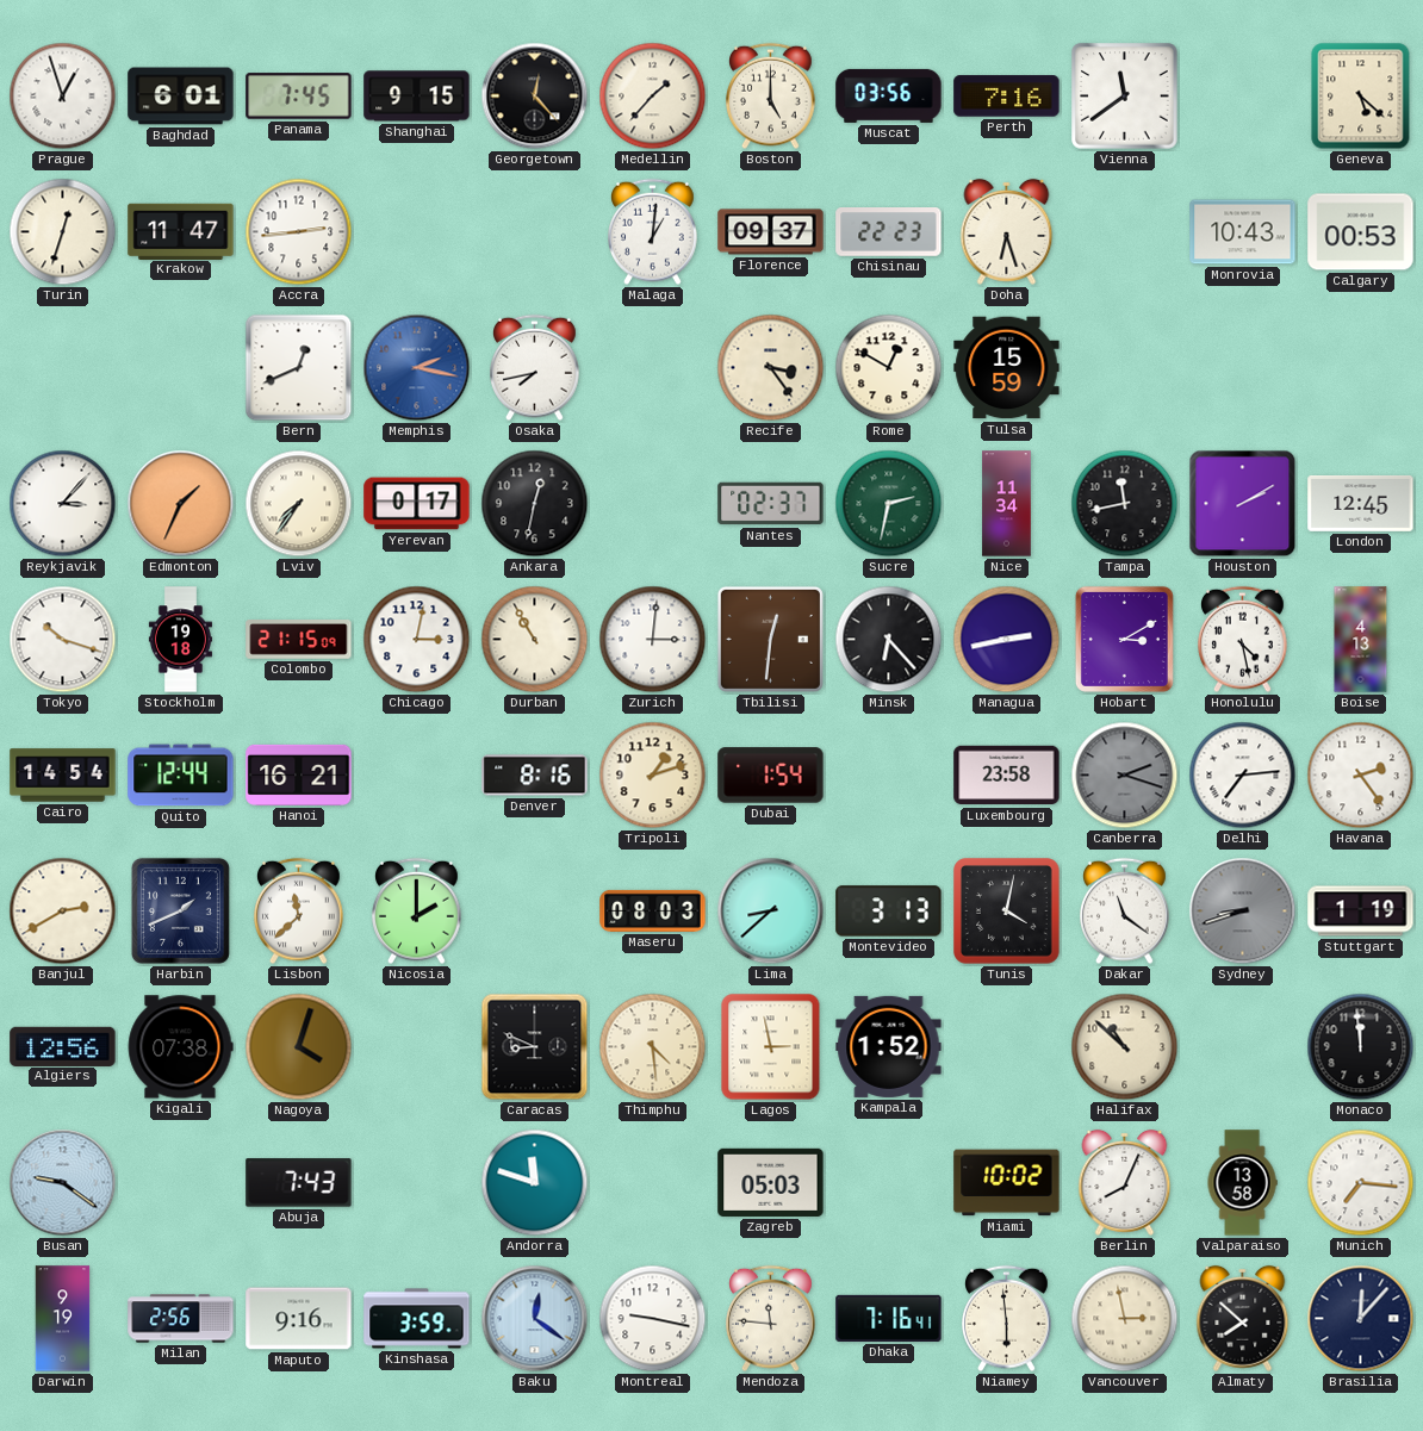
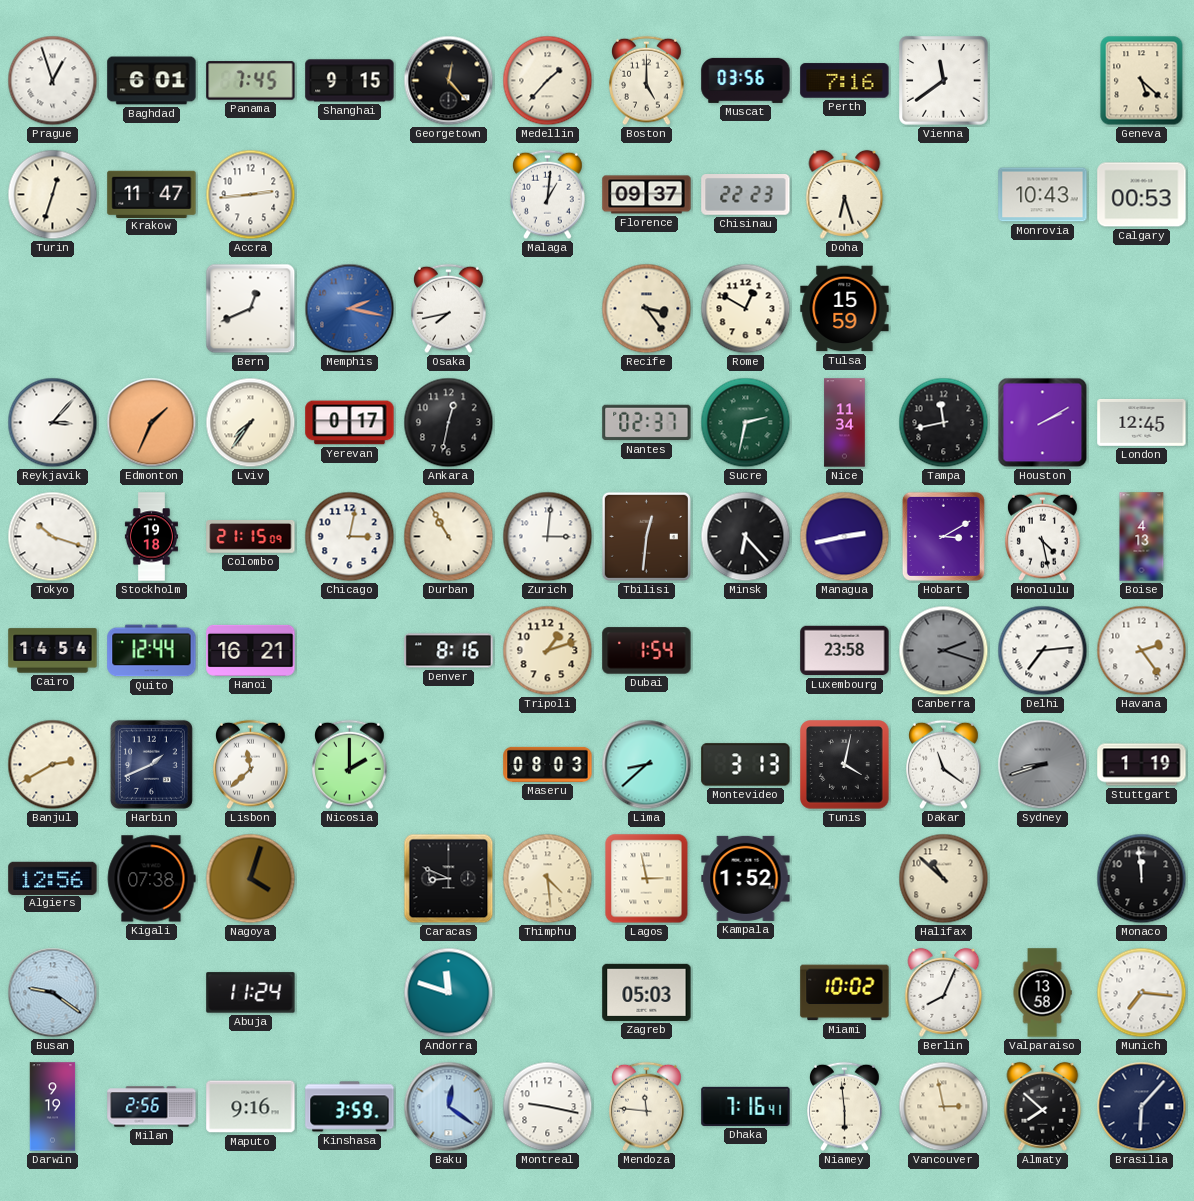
Abuja: 7:43 -> 11:24 (251, 993)
Brasilia: 12:07 -> 6:07 (1142, 1107)
